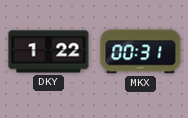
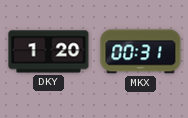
DKY: 1:22 -> 1:20 (49, 52)
